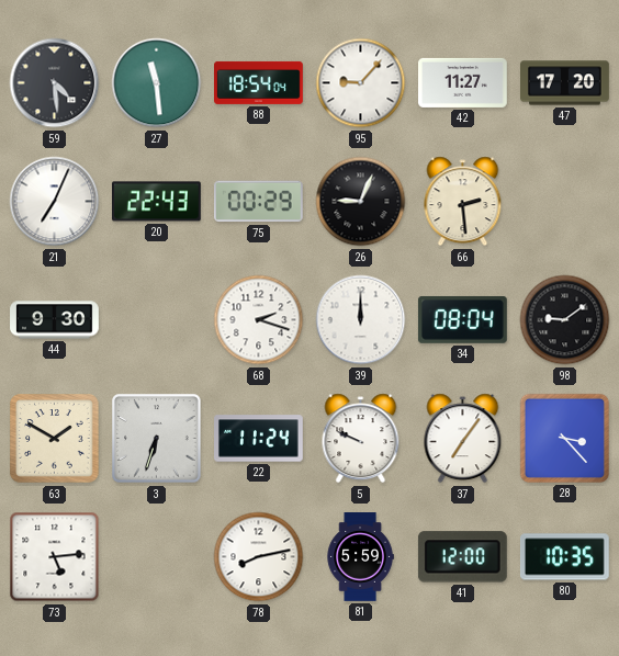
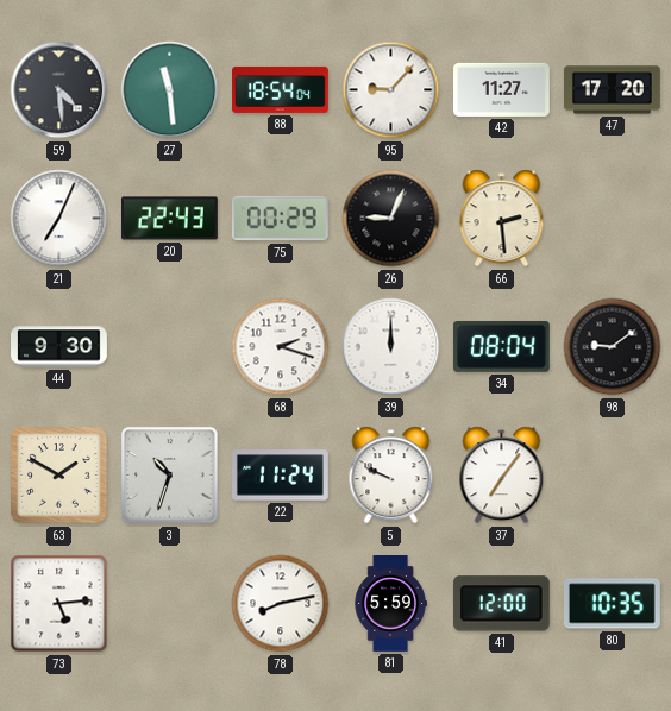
3: 6:33 -> 10:33 (170, 476)
28: 3:23 -> none (564, 438)
